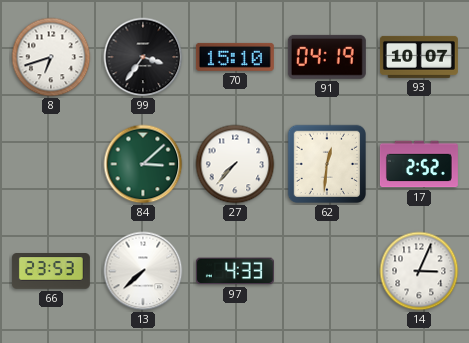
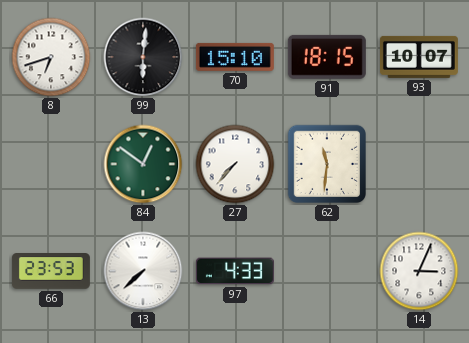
99: 3:36 -> 6:01 (143, 57)
91: 04:19 -> 18:15 (327, 57)
84: 3:08 -> 12:51 (143, 164)
62: 12:31 -> 11:31 (326, 164)
17: 2:52 -> none (419, 164)
